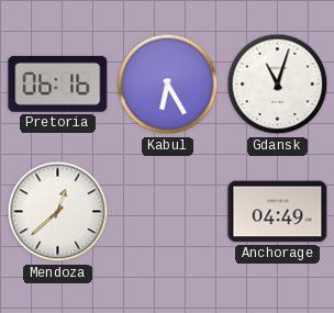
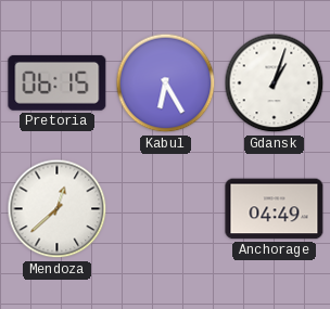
Pretoria: 06:16 -> 06:15 (58, 82)
Gdansk: 11:03 -> 1:03 (275, 83)
